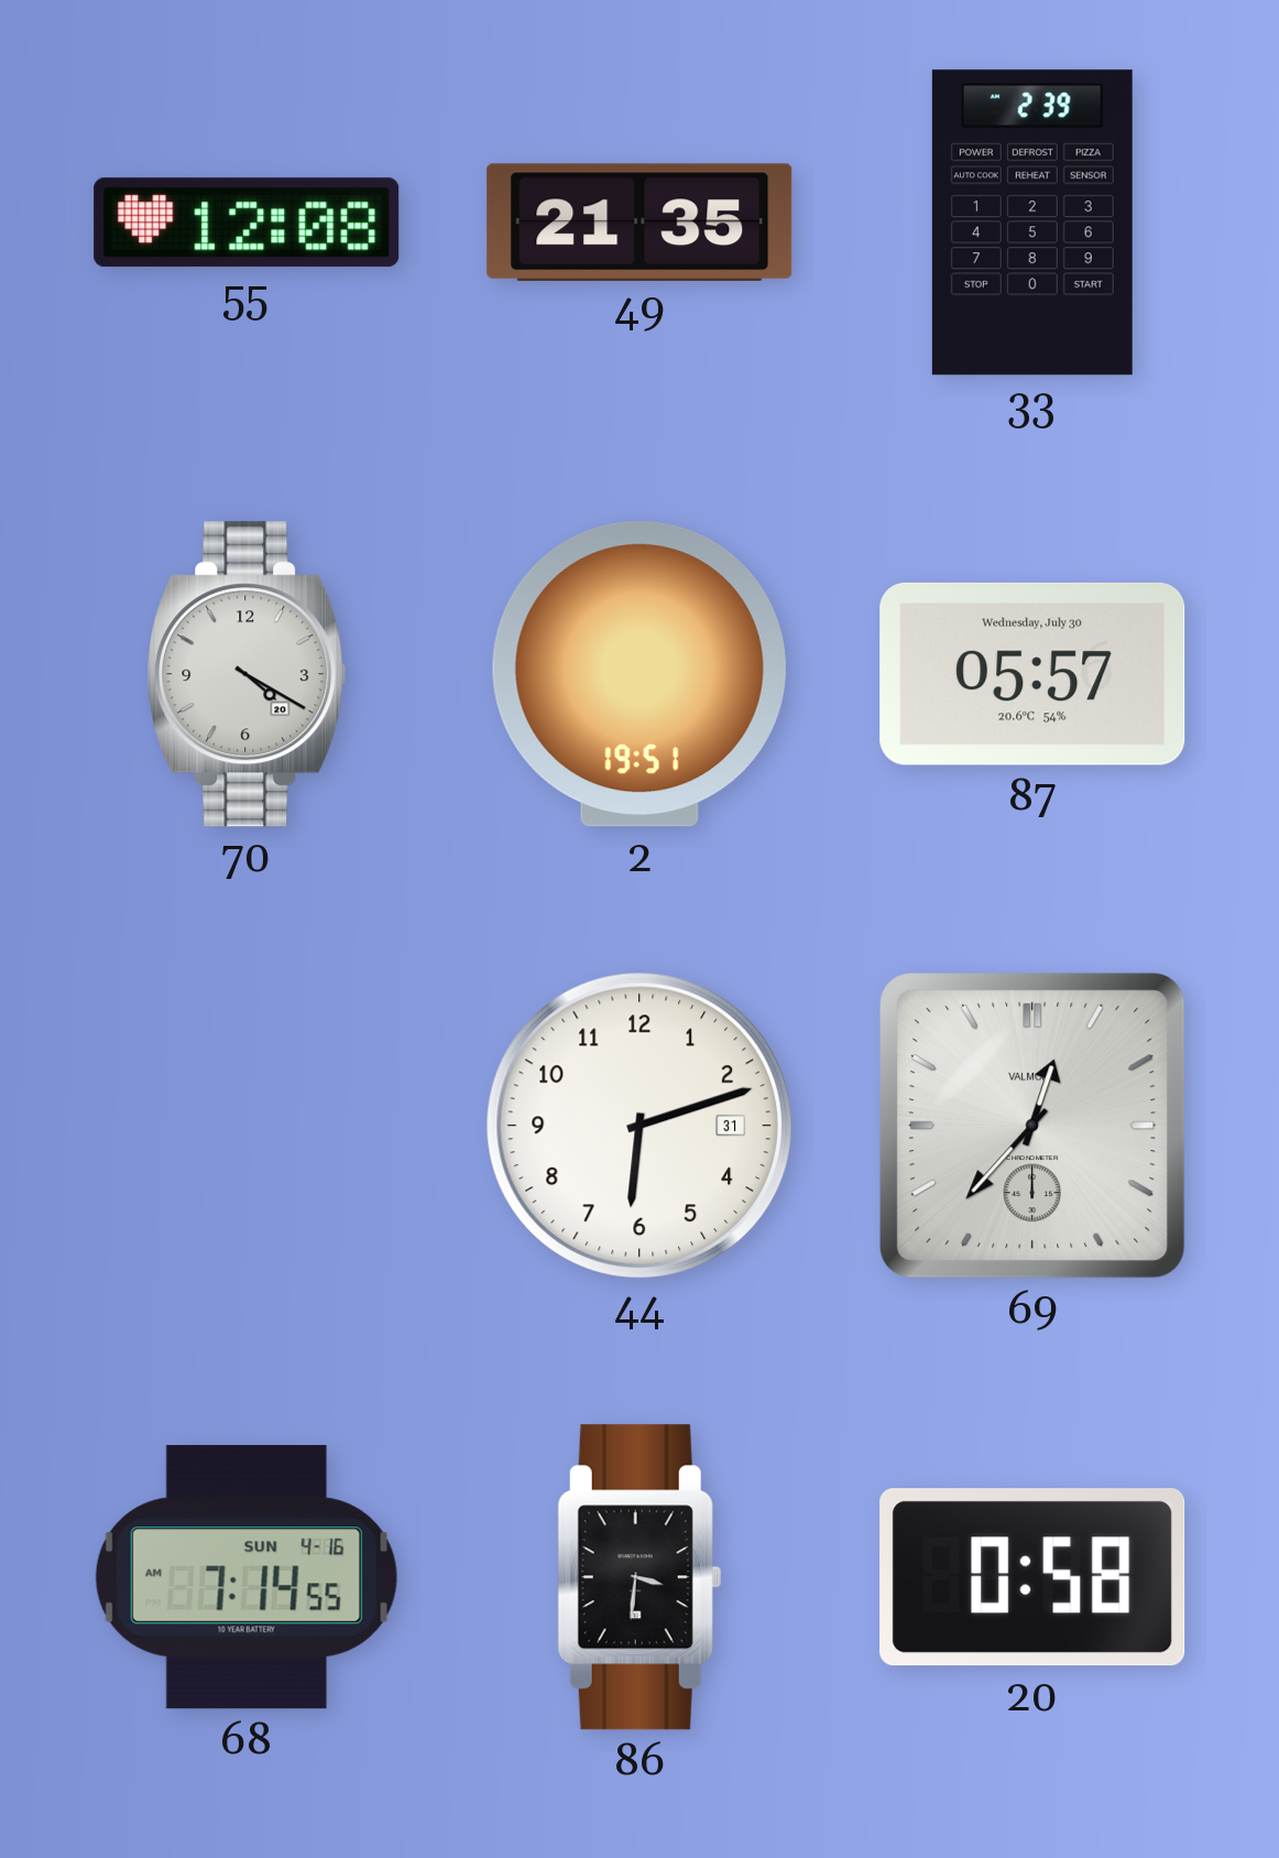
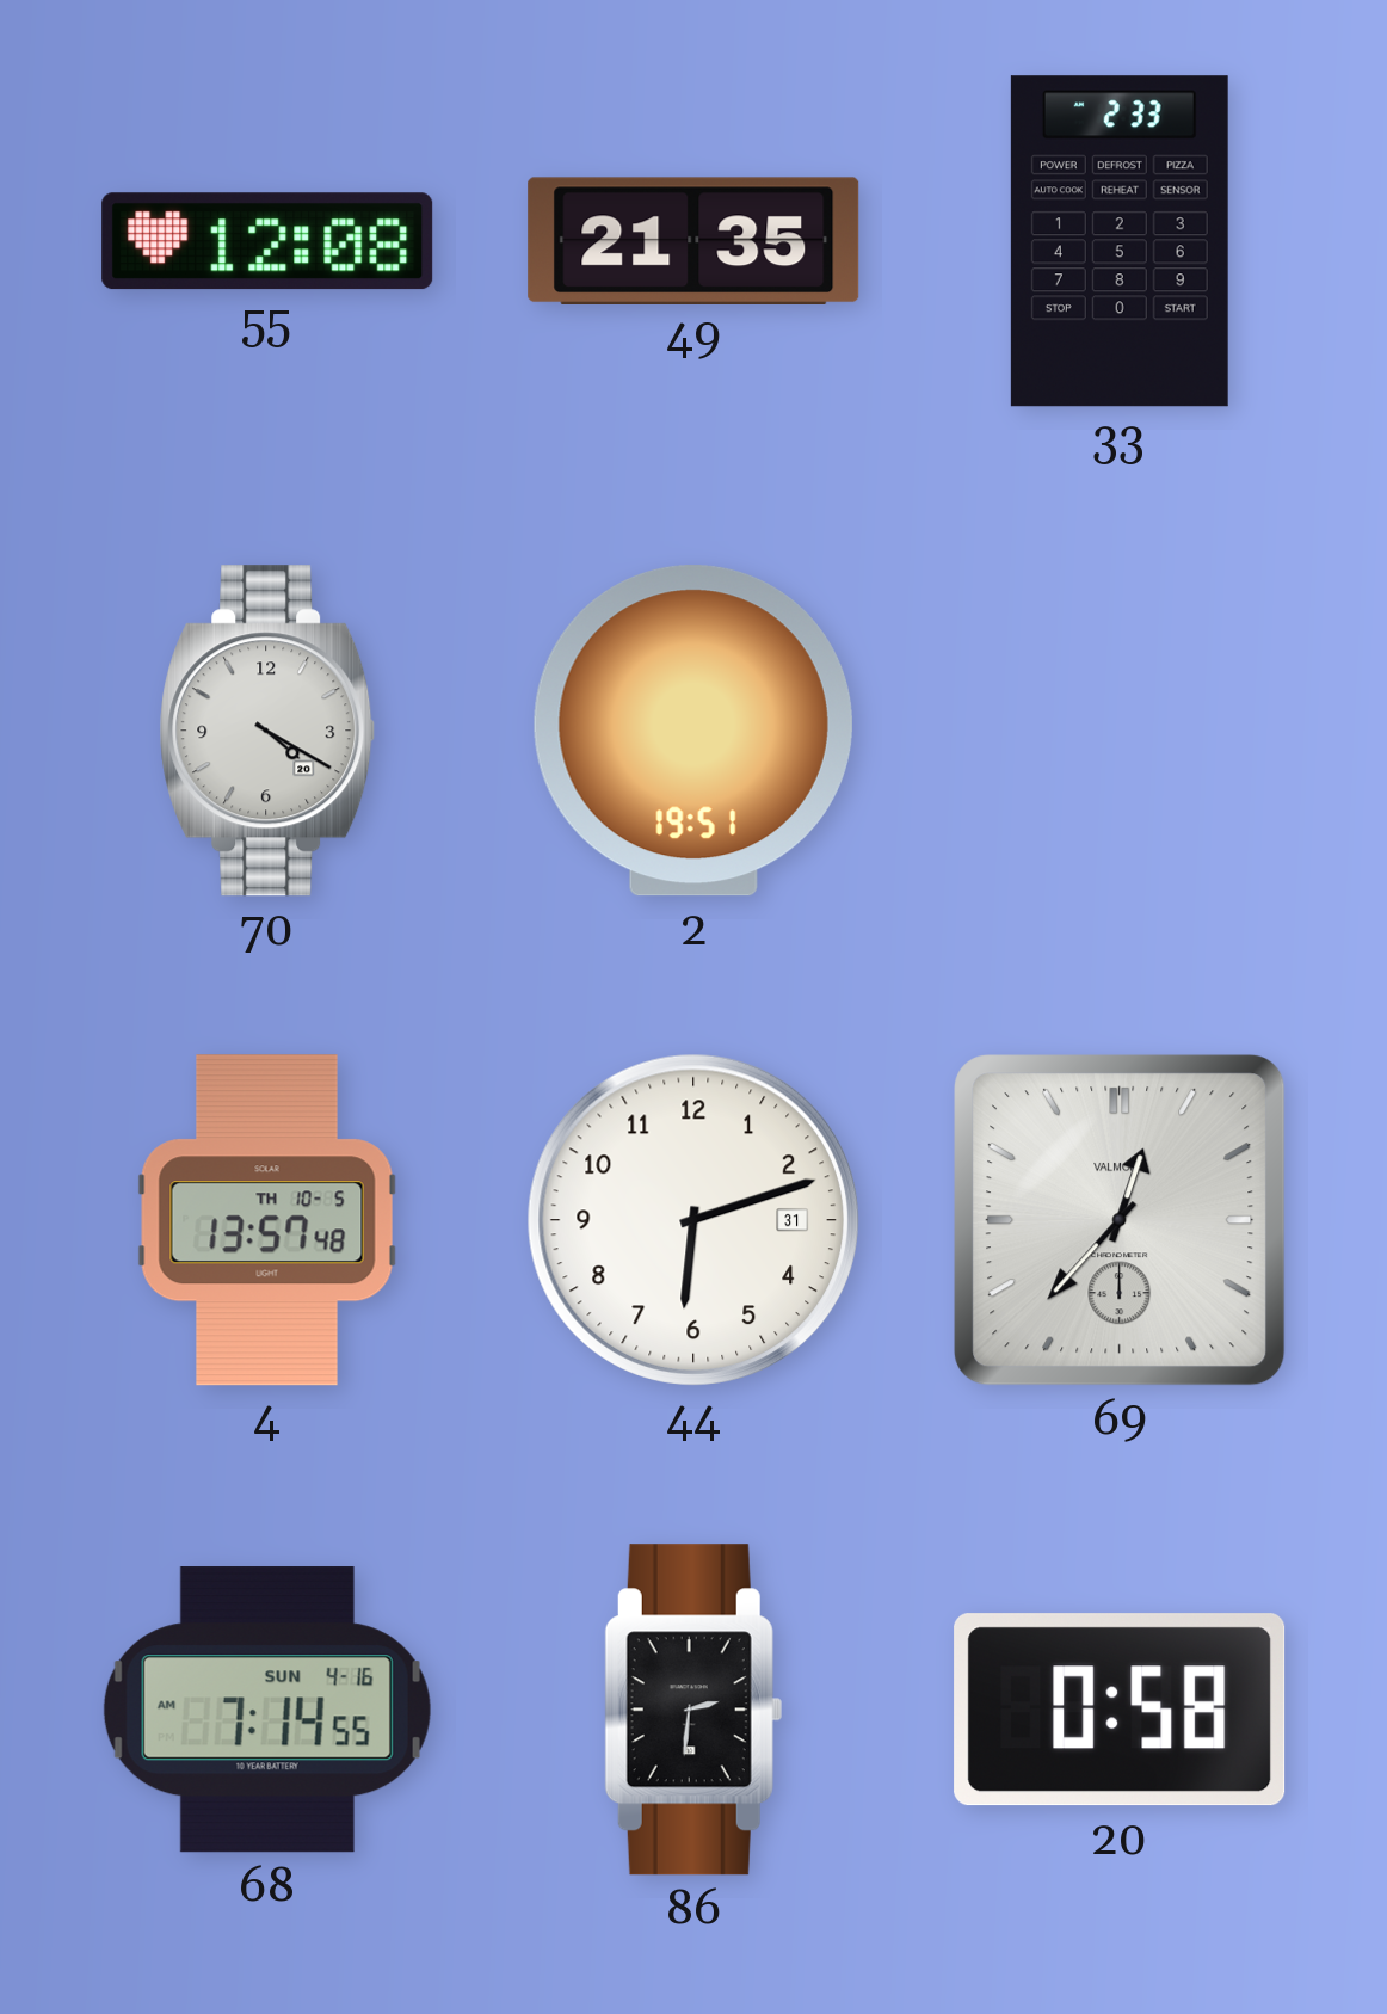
33: 2:39 -> 2:33 (1120, 241)
87: 05:57 -> none (1032, 674)
4: none -> 13:57 (267, 1220)
86: 3:31 -> 2:31 (693, 1710)
